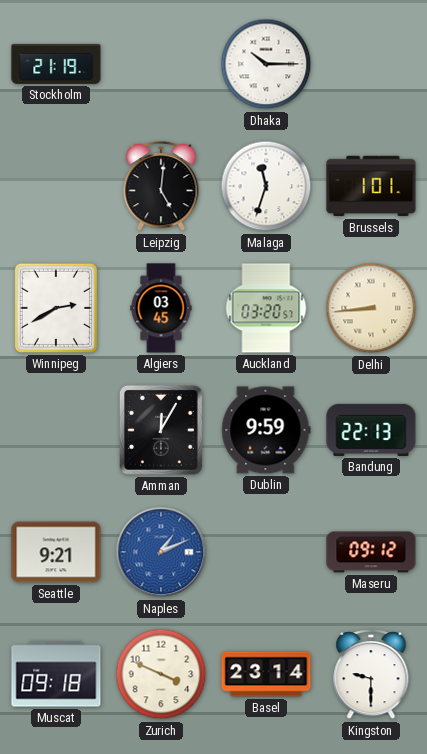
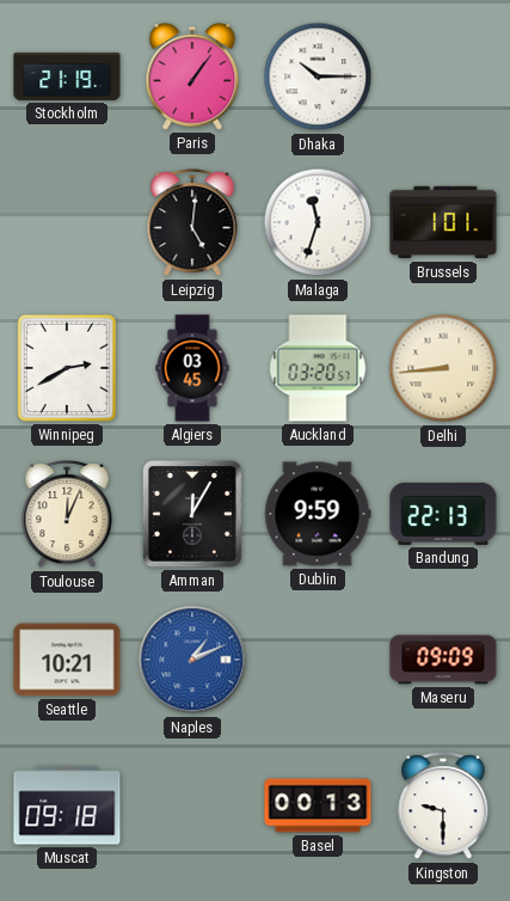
Paris: none -> 1:06 (192, 76)
Toulouse: none -> 12:04 (67, 515)
Seattle: 9:21 -> 10:21 (67, 660)
Maseru: 09:12 -> 09:09 (443, 660)
Zurich: 3:49 -> none (161, 674)
Basel: 23:14 -> 00:13 (318, 805)
